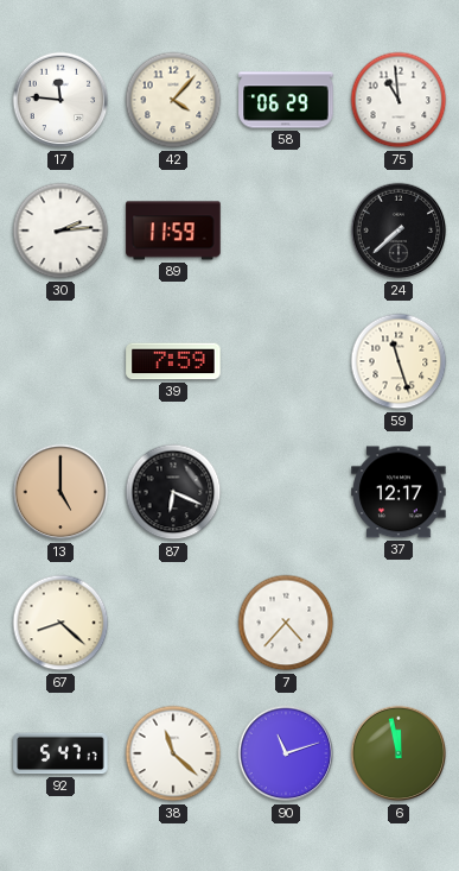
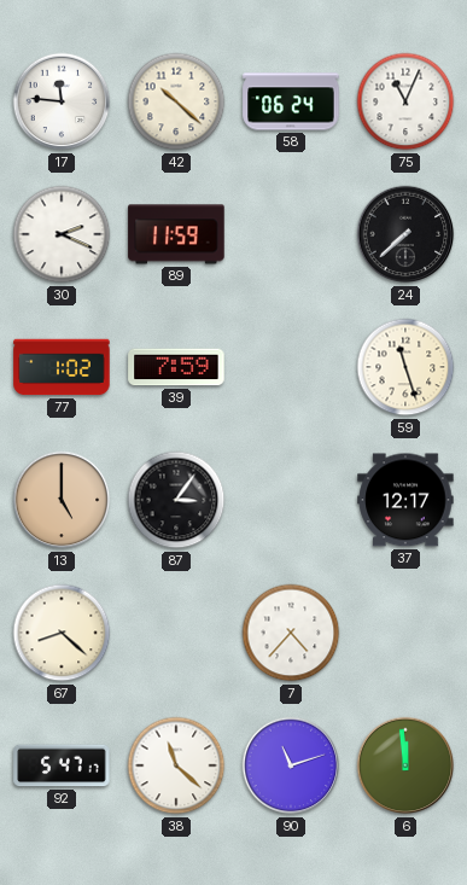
42: 4:07 -> 10:22 (176, 101)
58: 06:29 -> 06:24 (291, 101)
75: 10:59 -> 11:04 (405, 101)
30: 2:14 -> 2:19 (62, 234)
77: none -> 1:02 (62, 367)
87: 6:19 -> 3:06 (176, 500)
6: 11:58 -> 11:59 (405, 765)
